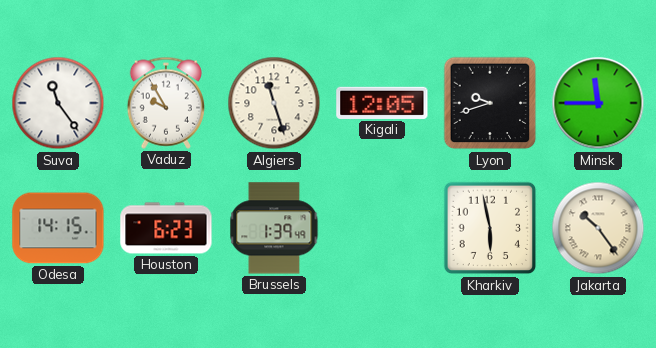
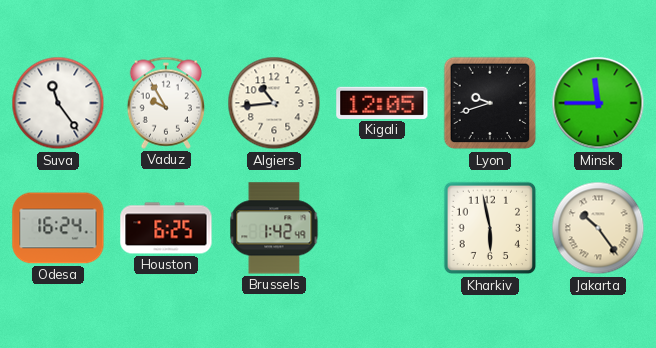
Algiers: 11:27 -> 10:44 (274, 103)
Odesa: 14:15 -> 16:24 (58, 228)
Houston: 6:23 -> 6:25 (166, 228)
Brussels: 1:39 -> 1:42 (274, 228)
